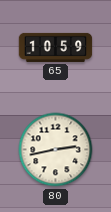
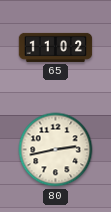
65: 10:59 -> 11:02 (56, 47)
